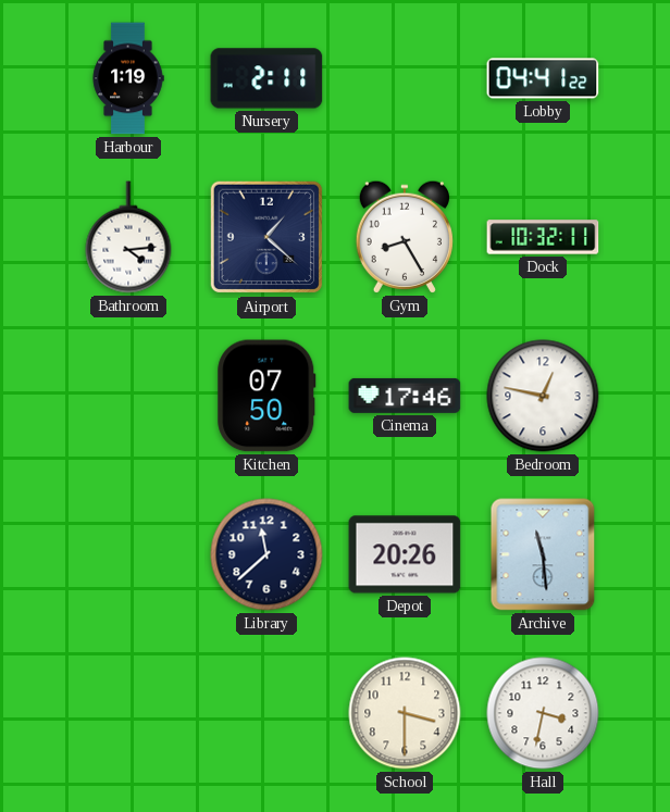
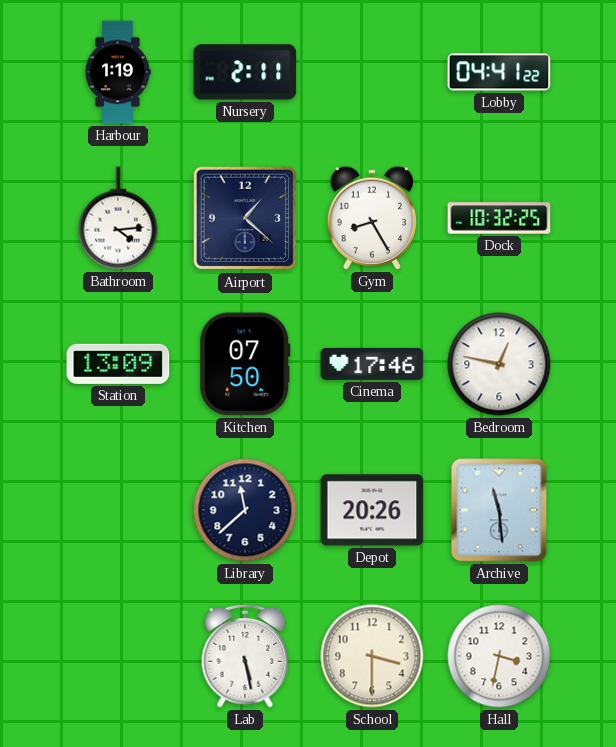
Dock: 10:32:11 -> 10:32:25 (499, 218)
Station: none -> 13:09 (118, 364)
Lab: none -> 5:28 (245, 656)
